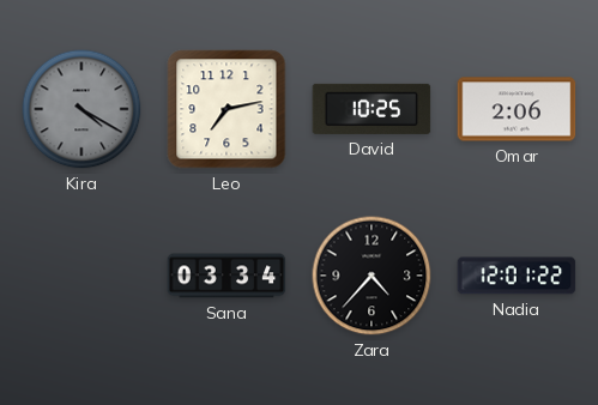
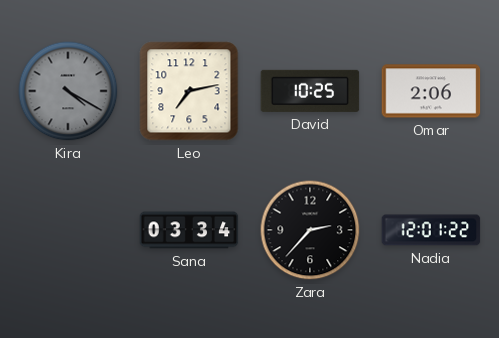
Zara: 4:37 -> 2:37 (310, 230)
